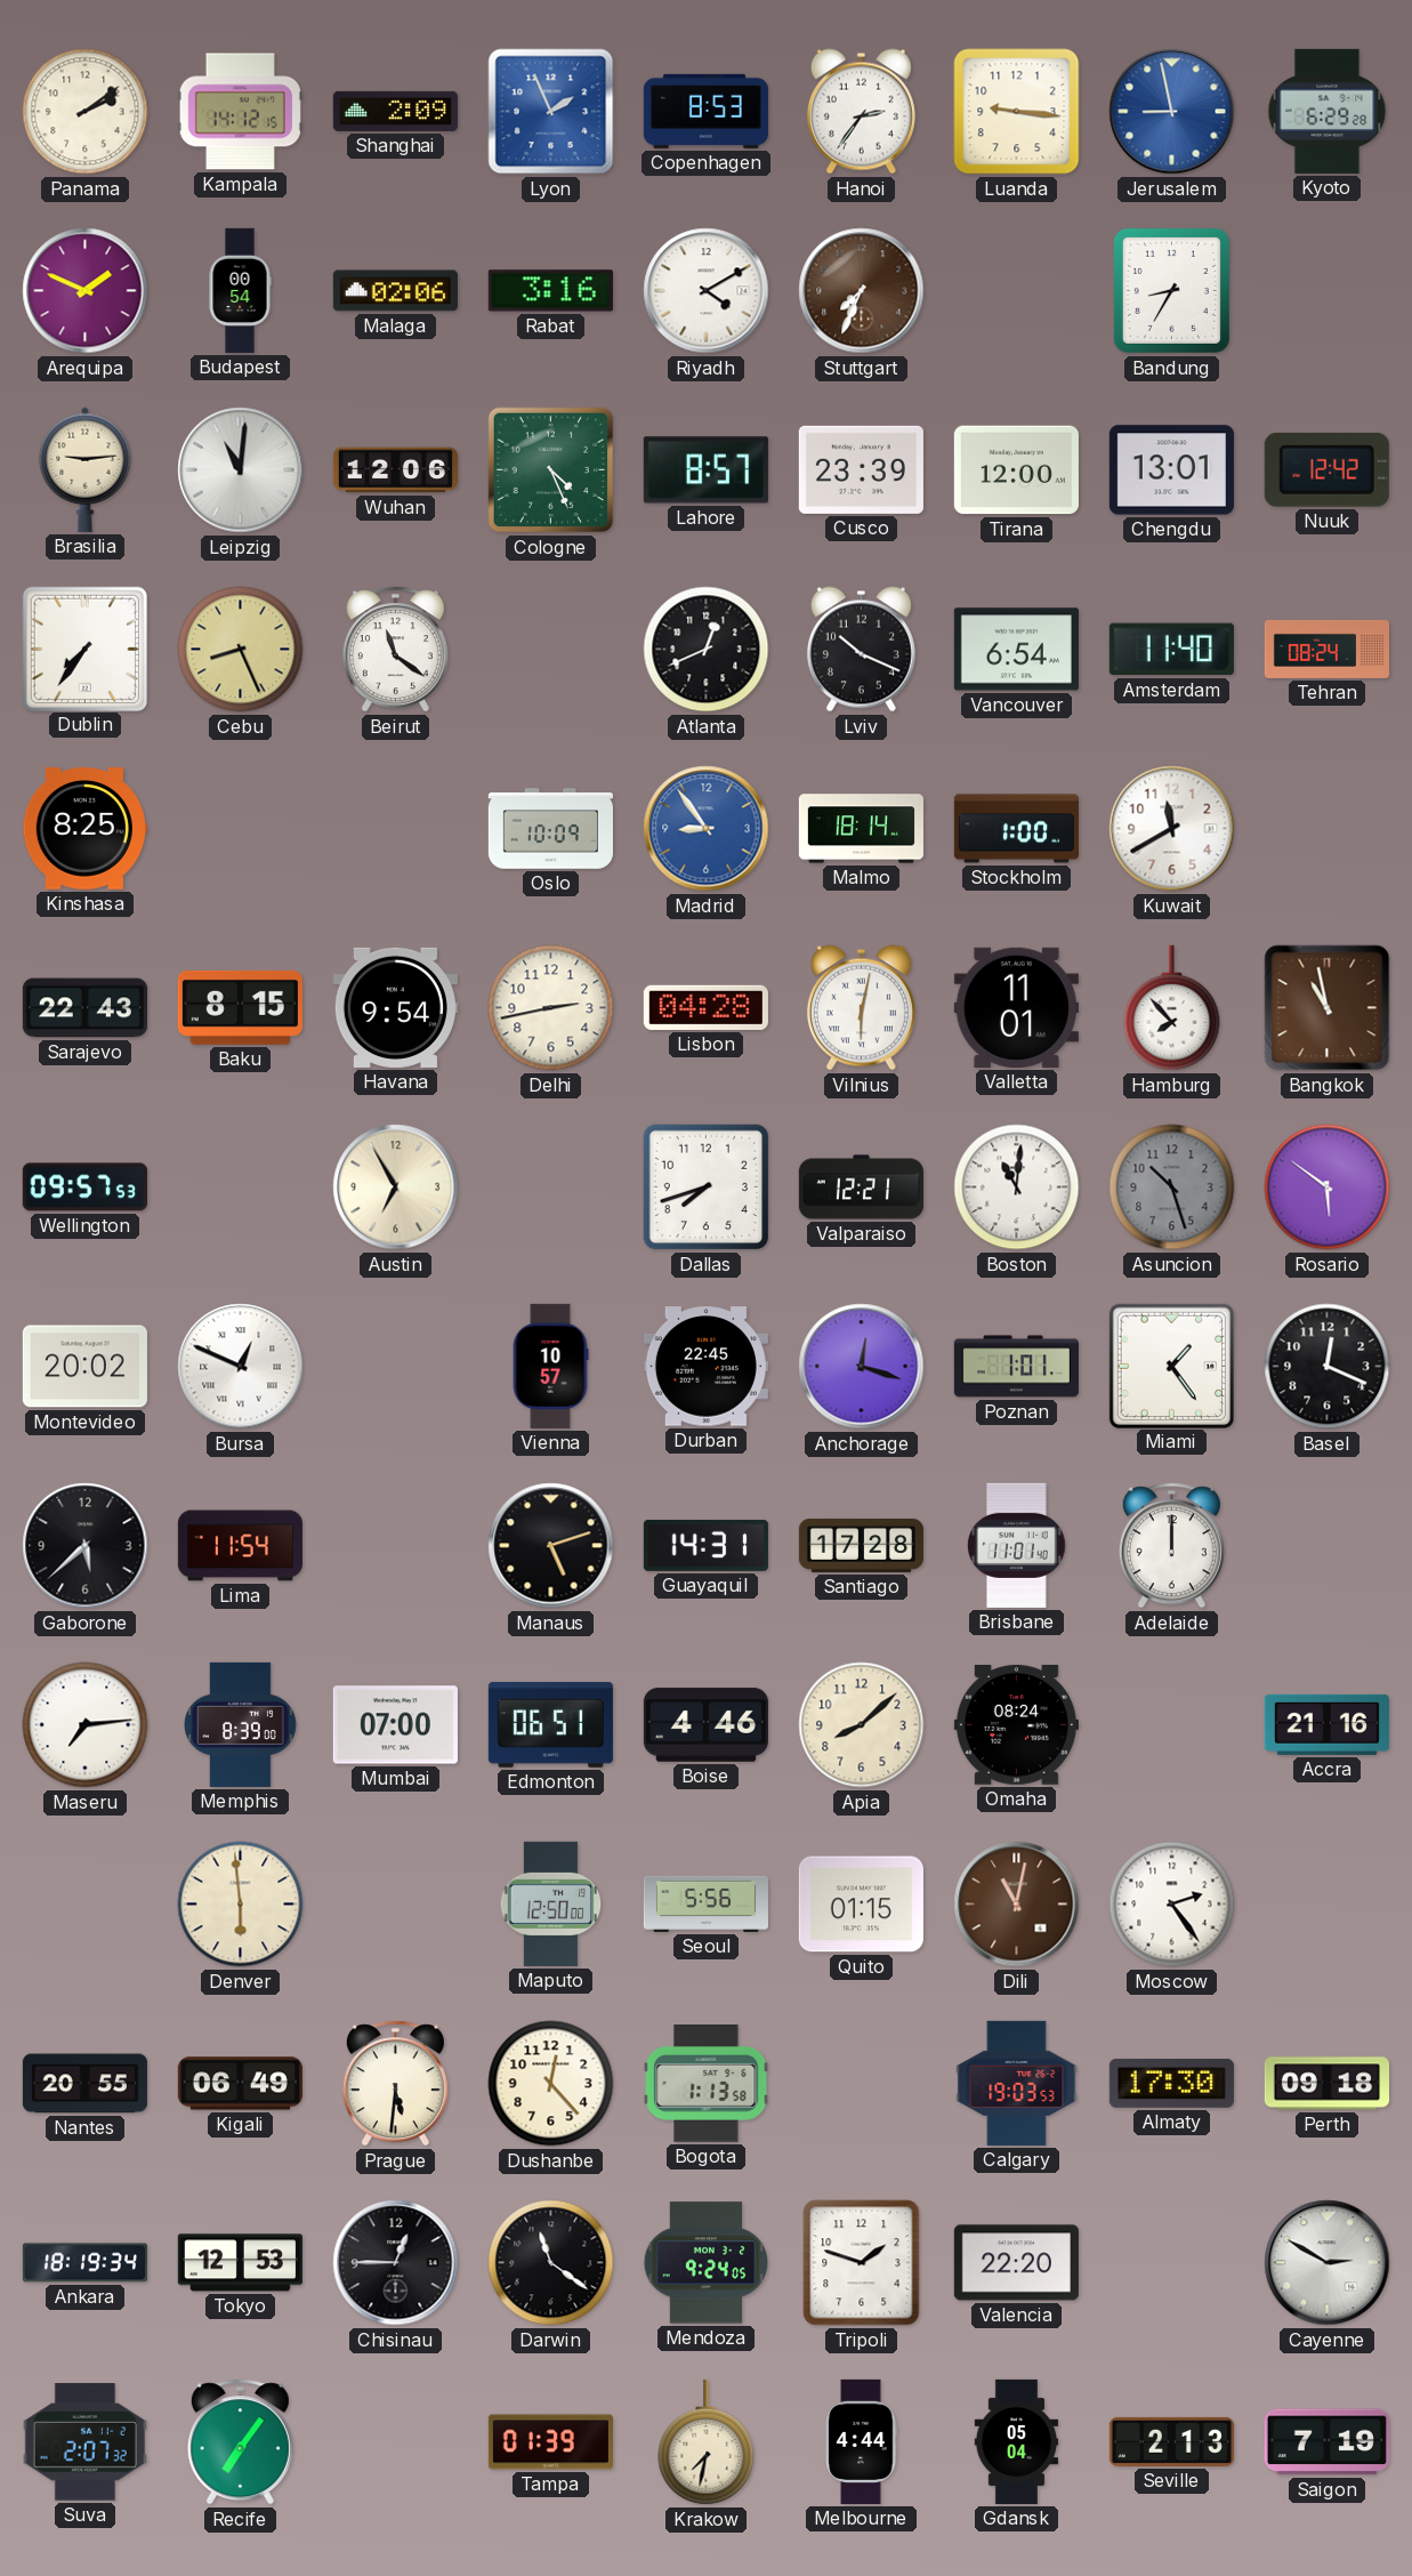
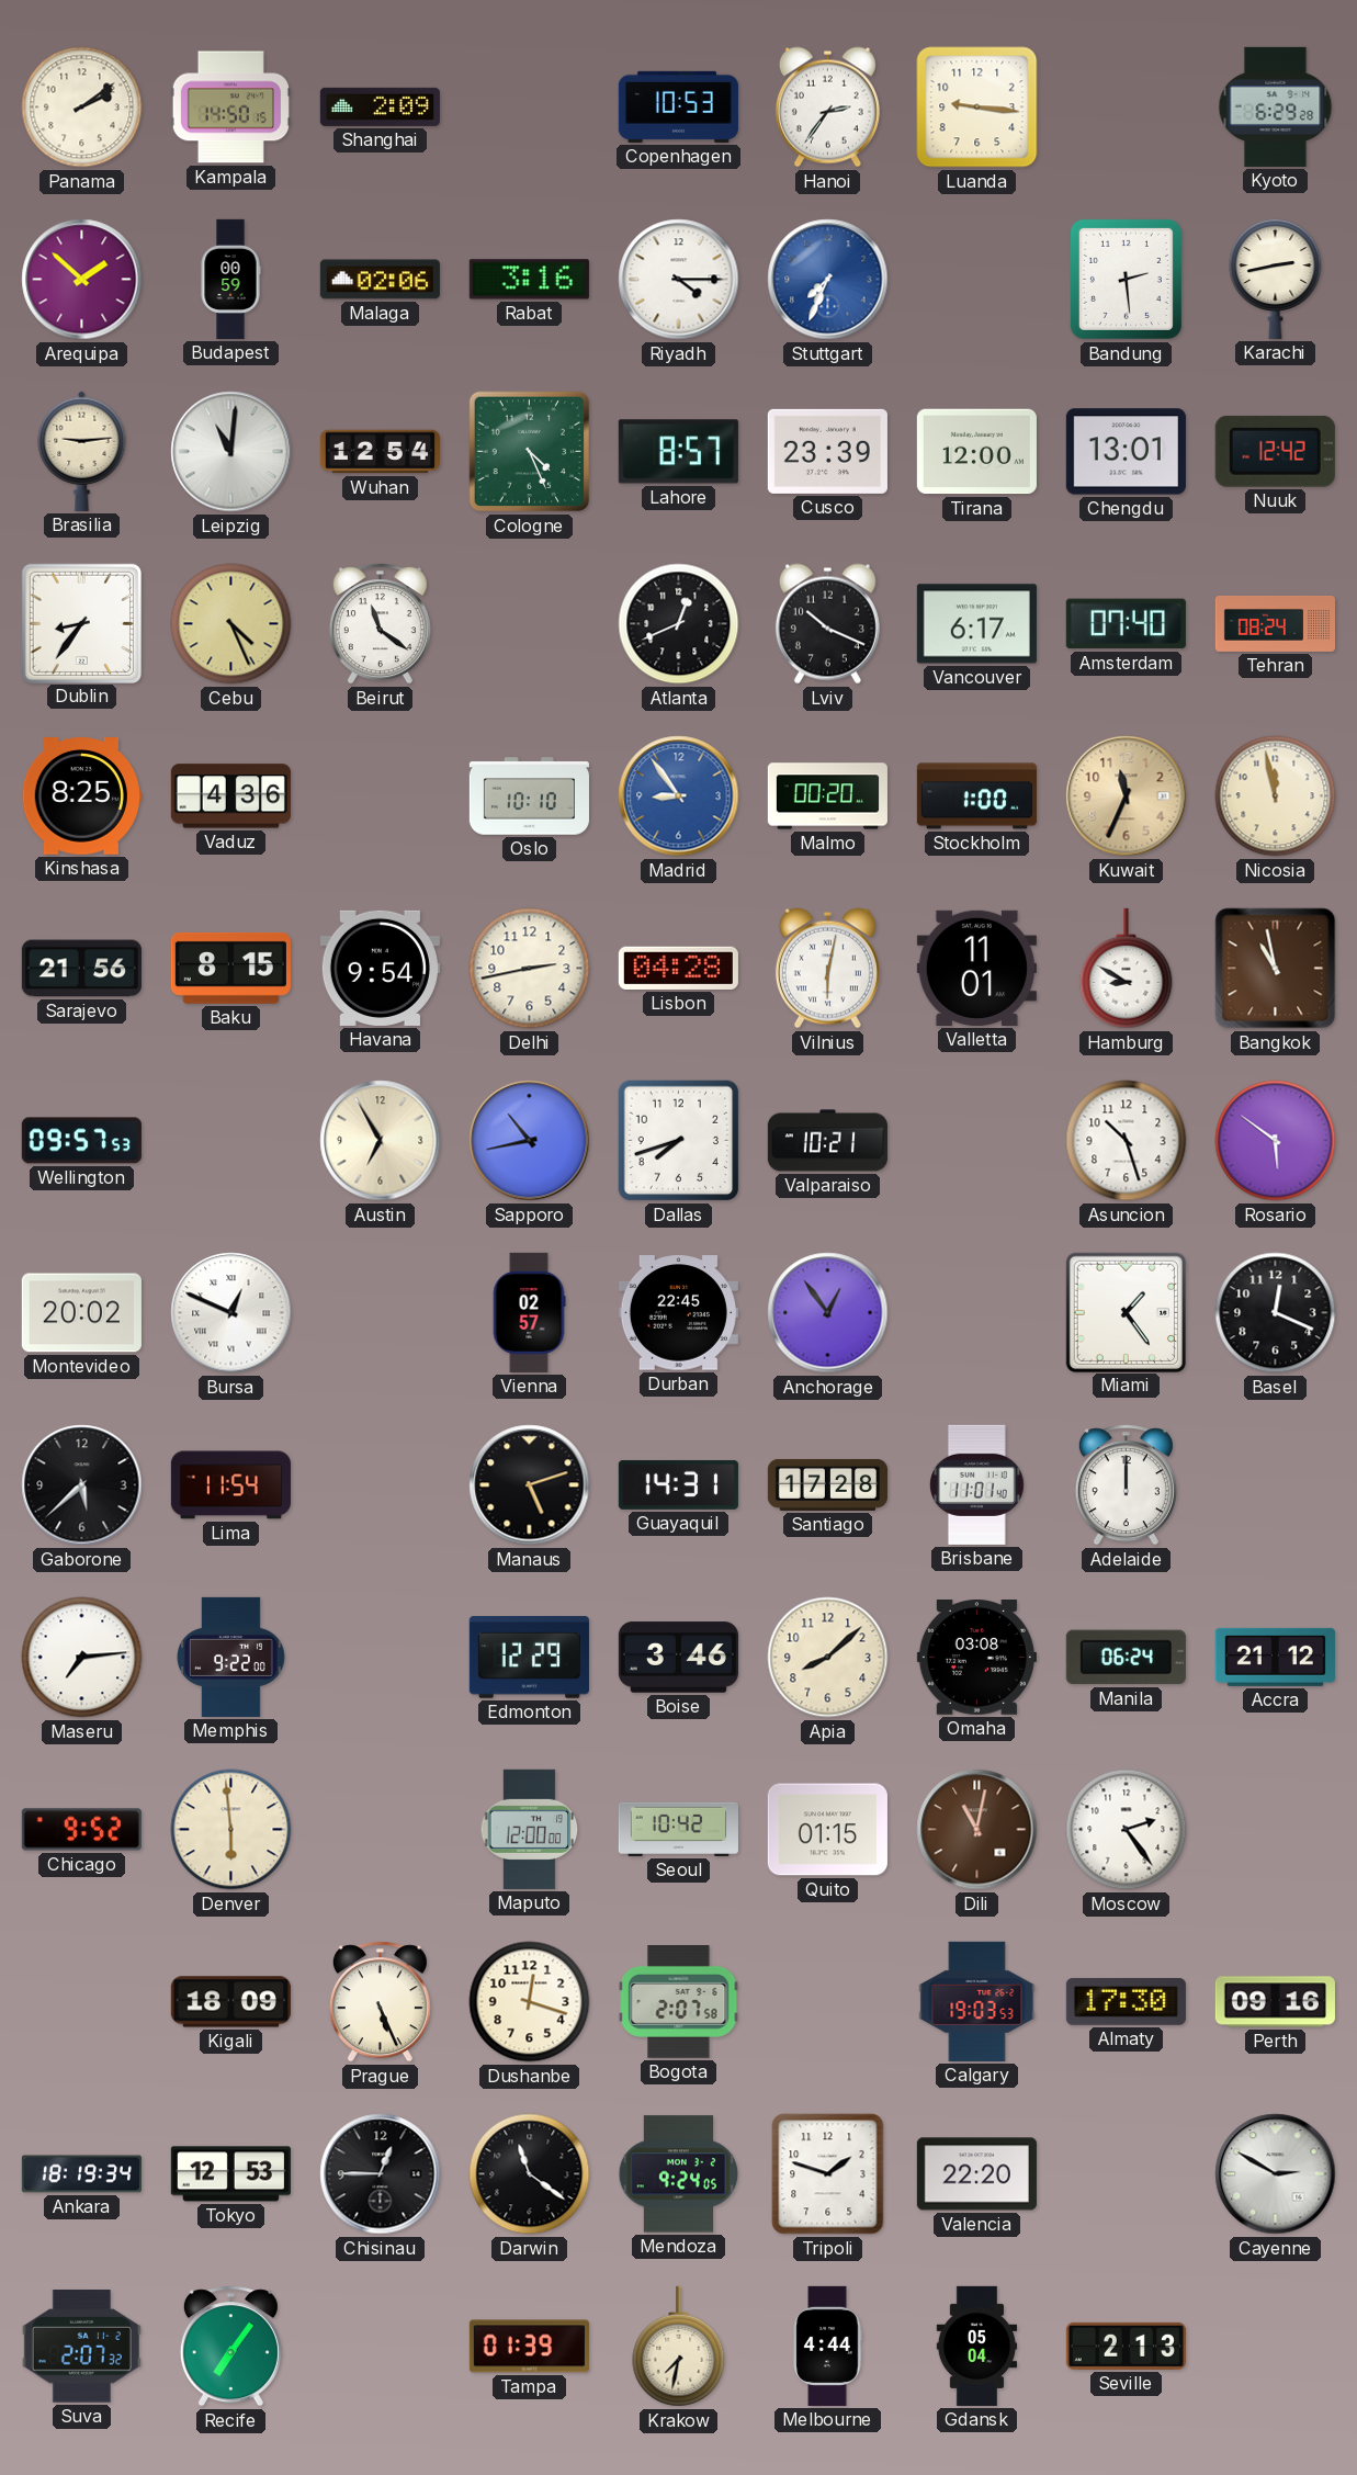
Kampala: 14:12 -> 14:50 (230, 108)
Lyon: 1:56 -> none (551, 112)
Copenhagen: 8:53 -> 10:53 (678, 106)
Jerusalem: 8:58 -> none (1172, 112)
Arequipa: 1:49 -> 1:52 (82, 280)
Budapest: 00:54 -> 00:59 (230, 279)
Riyadh: 4:10 -> 4:15 (679, 280)
Stuttgart dial: brown -> blue (828, 280)
Bandung: 8:35 -> 2:29 (1126, 279)
Karachi: none -> 2:43 (1276, 279)
Wuhan: 12:06 -> 12:54 (380, 452)
Dublin: 7:36 -> 8:36 (81, 623)
Cebu: 8:26 -> 4:26 (231, 624)
Vancouver: 6:54 -> 6:17 (976, 624)
Amsterdam: 11:40 -> 07:40 (1126, 624)
Vaduz: none -> 4:36 (230, 796)
Oslo: 10:09 -> 10:10 (529, 796)
Malmo: 18:14 -> 00:20 (827, 796)
Kuwait: 11:40 -> 11:34 (1127, 796)
Kuwait dial: white -> champagne (1127, 796)
Nicosia: none -> 11:58 (1276, 796)
Sarajevo: 22:43 -> 21:56 (81, 969)
Hamburg: 7:53 -> 8:50 (1127, 969)
Sapporo: none -> 10:43 (530, 1141)
Valparaiso: 12:21 -> 10:21 (827, 1141)
Boston: 11:01 -> none (1017, 1188)
Asuncion dial: grey -> white (1127, 1141)
Vienna: 10:57 -> 02:57 (529, 1312)
Anchorage: 12:18 -> 12:54 (828, 1313)
Poznan: 1:01 -> none (1016, 1367)
Memphis: 8:39 -> 9:22 (230, 1657)
Mumbai: 07:00 -> none (395, 1725)
Edmonton: 06:51 -> 12:29 (529, 1658)
Boise: 4:46 -> 3:46 (678, 1658)
Omaha: 08:24 -> 03:08 (976, 1658)
Manila: none -> 06:24 (1126, 1658)
Accra: 21:16 -> 21:12 (1275, 1657)
Chicago: none -> 9:52 (81, 1830)
Maputo: 12:50 -> 12:00 (530, 1829)
Seoul: 5:56 -> 10:42 (678, 1829)
Nantes: 20:55 -> none (84, 2084)
Kigali: 06:49 -> 18:09 (230, 2002)
Prague: 5:31 -> 5:26 (380, 2002)
Dushanbe: 12:23 -> 12:18 (530, 2002)
Bogota: 1:13 -> 2:07 (679, 2002)
Perth: 09:18 -> 09:16 (1275, 2002)
Saigon: 7:19 -> none (1326, 2442)
